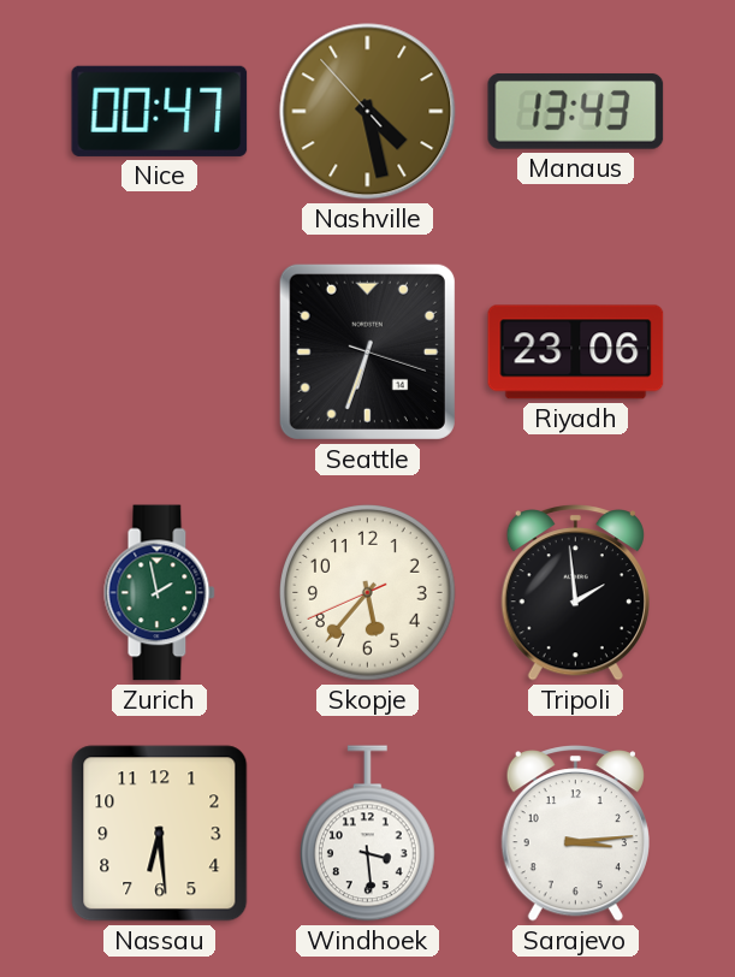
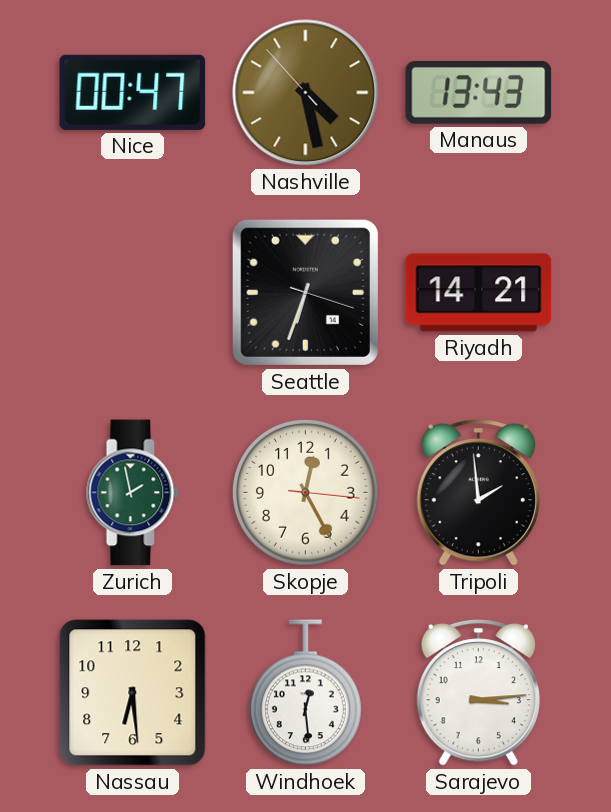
Riyadh: 23:06 -> 14:21 (479, 293)
Skopje: 5:36 -> 12:25 (306, 493)
Windhoek: 3:29 -> 12:29 (305, 693)
